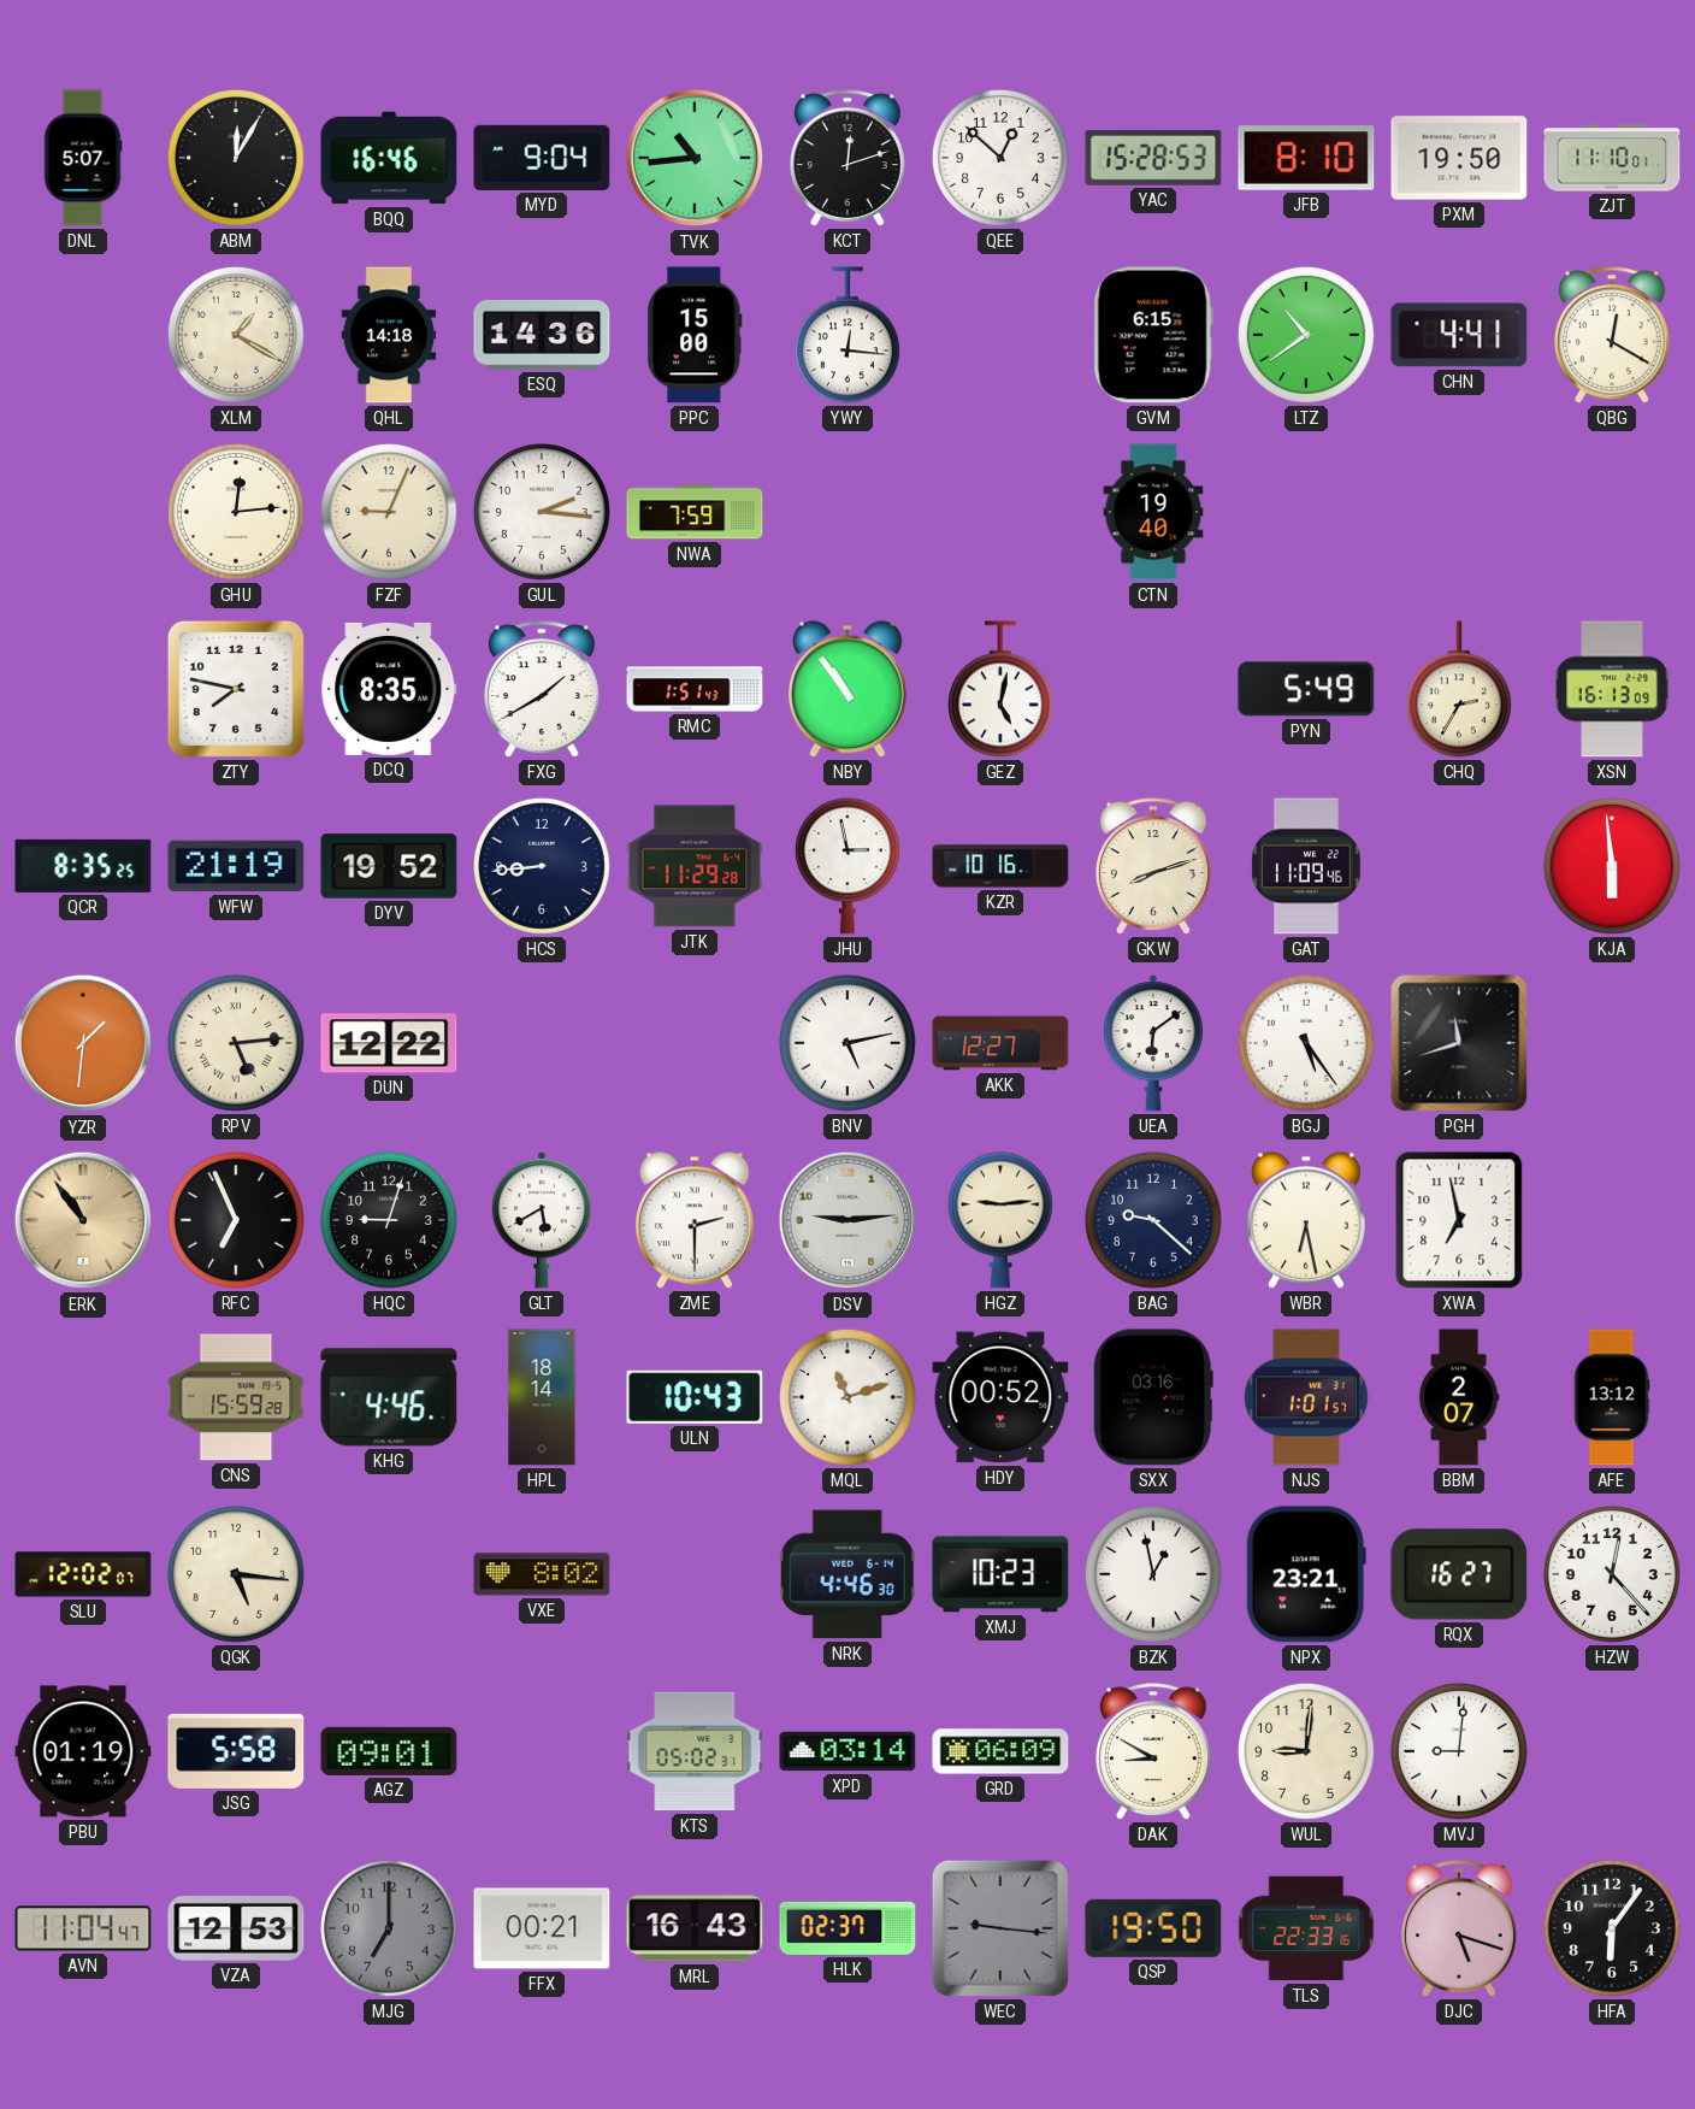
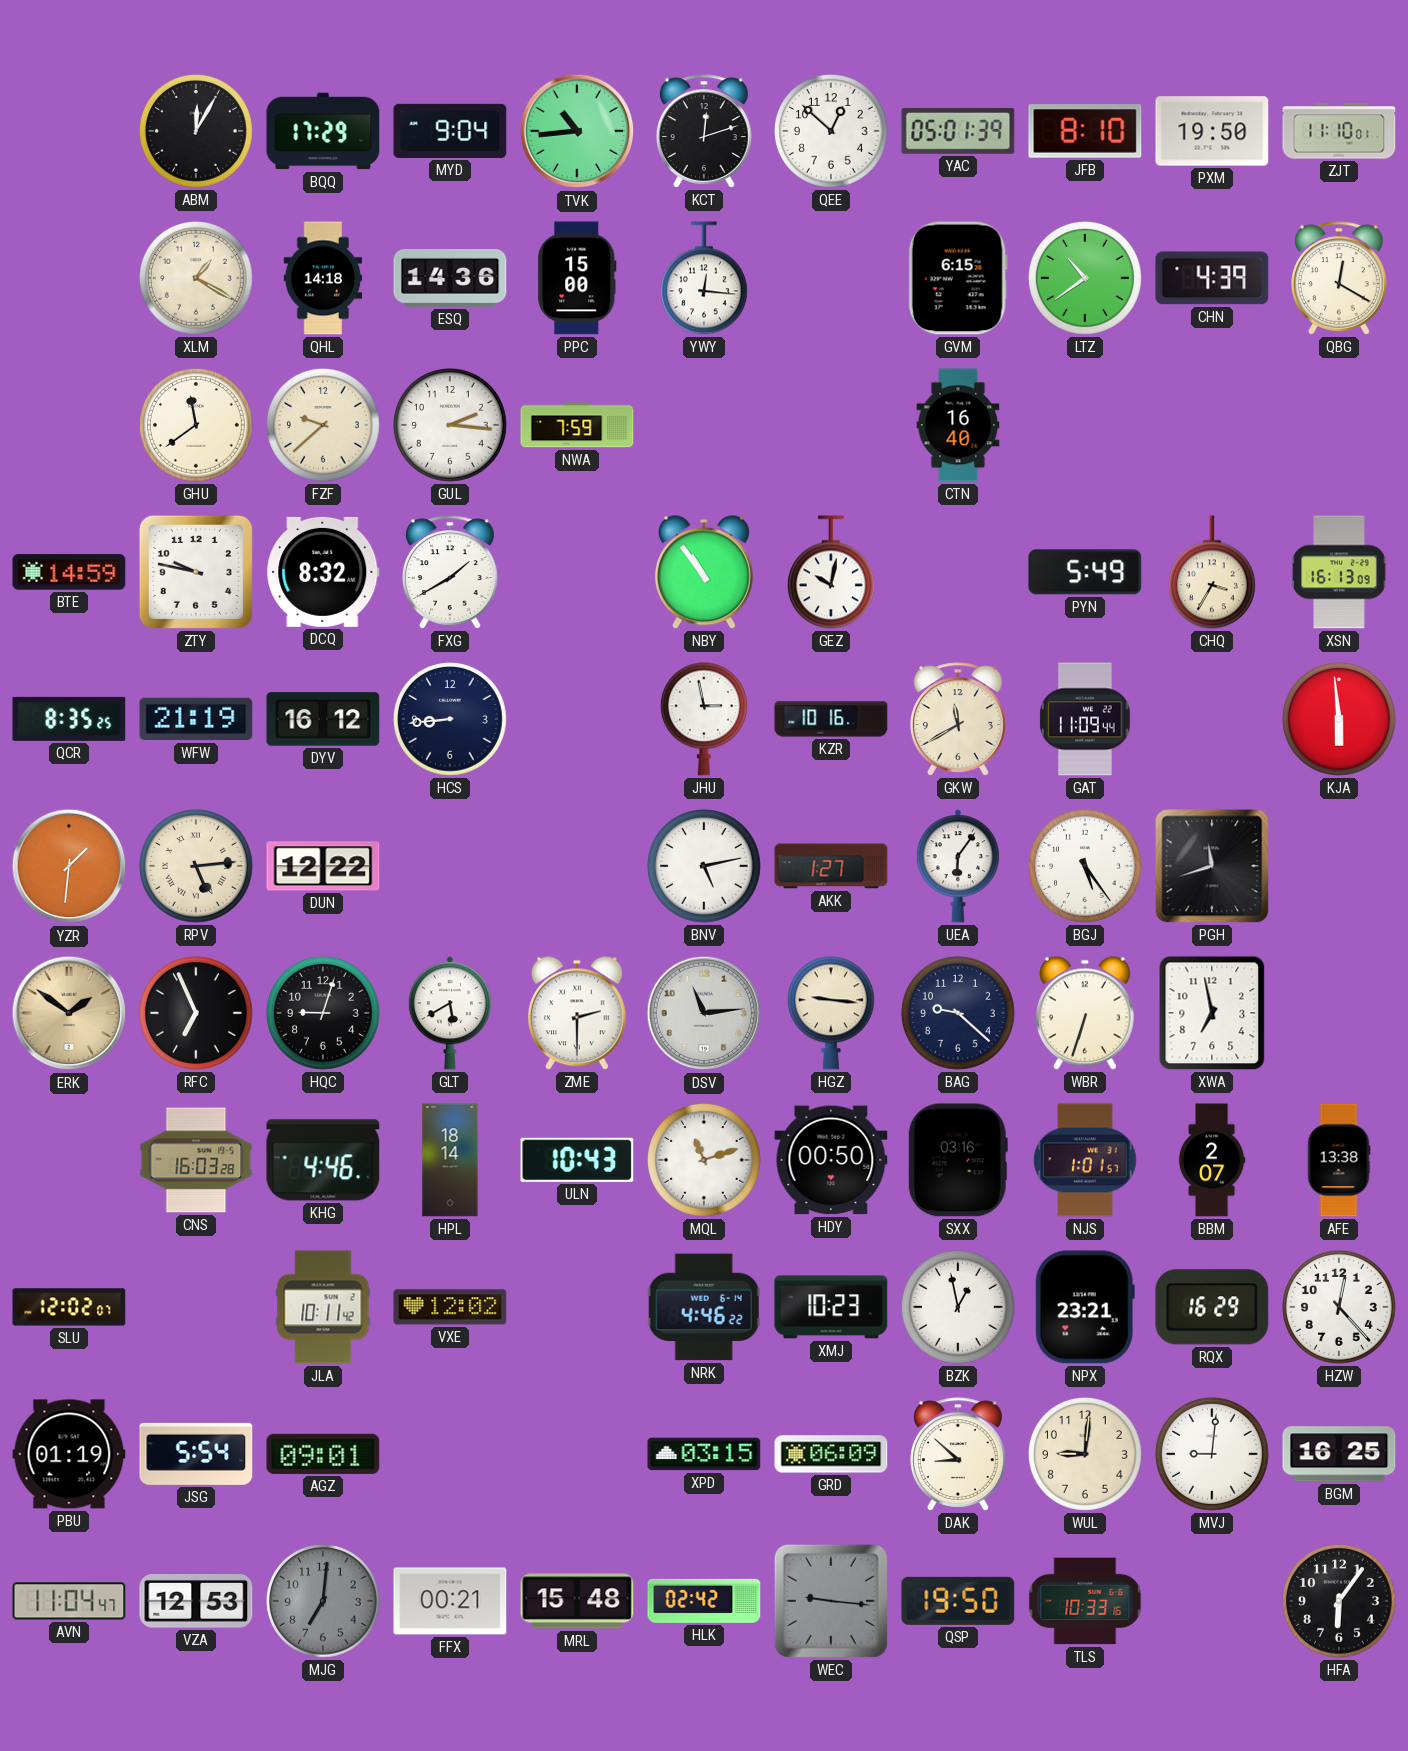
DNL: 5:07 -> none (83, 158)
BQQ: 16:46 -> 17:29 (323, 131)
YAC: 15:28 -> 05:01 (958, 131)
CHN: 4:41 -> 4:39 (1212, 278)
GHU: 12:14 -> 11:39 (196, 425)
FZF: 9:04 -> 9:38 (323, 425)
CTN: 19:40 -> 16:40 (958, 425)
BTE: none -> 14:59 (69, 572)
ZTY: 7:47 -> 9:47 (196, 572)
DCQ: 8:35 -> 8:32 (323, 572)
RMC: 1:51 -> none (695, 689)
GEZ: 5:02 -> 10:02 (831, 572)
CHQ: 2:35 -> 3:35 (1212, 572)
DYV: 19:52 -> 16:12 (323, 719)
JTK: 11:29 -> none (695, 866)
GKW: 8:12 -> 11:40 (958, 719)
GAT: 11:09:46 -> 11:09:44 (1085, 719)
AKK: 12:27 -> 1:27 (831, 866)
UEA: 6:09 -> 6:06 (958, 866)
ERK: 10:54 -> 1:51 (69, 1013)
DSV: 9:14 -> 11:14 (704, 1013)
HGZ: 9:14 -> 9:16 (831, 1013)
WBR: 6:28 -> 6:33 (1085, 1013)
CNS: 15:59 -> 16:03 (196, 1160)
HDY: 00:52 -> 00:50 (831, 1160)
AFE: 13:12 -> 13:38 (1339, 1160)
QGK: 5:16 -> none (236, 1574)
JLA: none -> 10:11 (323, 1307)
VXE: 8:02 -> 12:02 (450, 1307)
NRK: 4:46:30 -> 4:46:22 (704, 1307)
RQX: 16:27 -> 16:29 (1212, 1307)
JSG: 5:58 -> 5:54 (196, 1454)
KTS: 05:02 -> none (695, 1751)
XPD: 03:14 -> 03:15 (704, 1454)
DAK: 8:50 -> 8:52 (958, 1454)
BGM: none -> 16:25 (1339, 1454)
MJG: 7:00 -> 7:01 (323, 1601)
MRL: 16:43 -> 15:48 (577, 1601)
HLK: 02:37 -> 02:42 (704, 1601)
TLS: 22:33 -> 10:33 (1085, 1601)
DJC: 5:18 -> none (1459, 1928)
